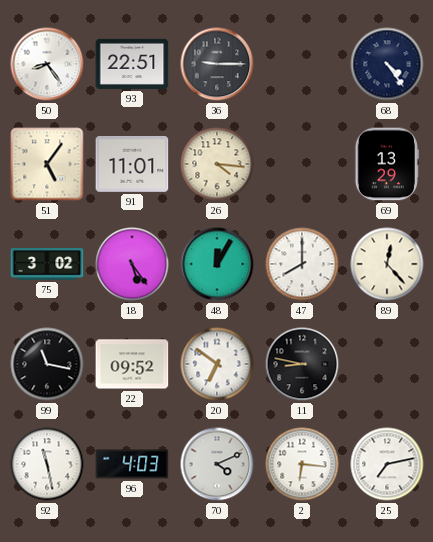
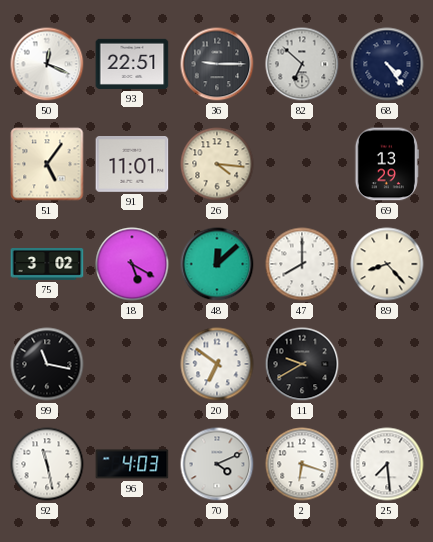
50: 8:24 -> 12:19 (47, 64)
82: none -> 6:52 (302, 64)
18: 5:24 -> 5:20 (132, 264)
48: 12:05 -> 12:08 (217, 264)
89: 12:23 -> 8:23 (387, 264)
22: 09:52 -> none (132, 364)
11: 8:47 -> 9:40 (302, 364)
2: 6:16 -> 6:18 (302, 464)
25: 7:13 -> 7:29 (387, 464)
